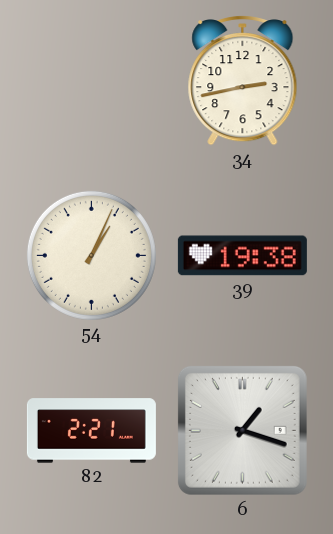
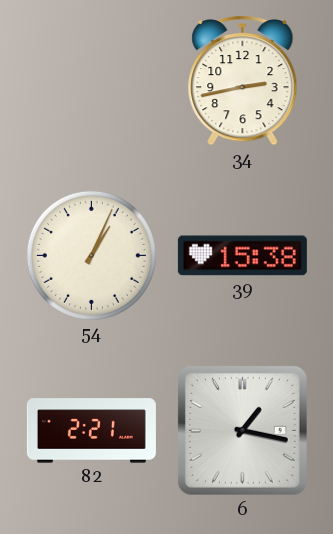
39: 19:38 -> 15:38 (242, 256)
6: 1:18 -> 1:17 (242, 430)
